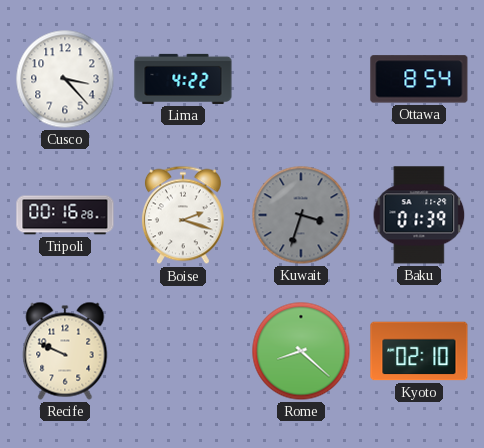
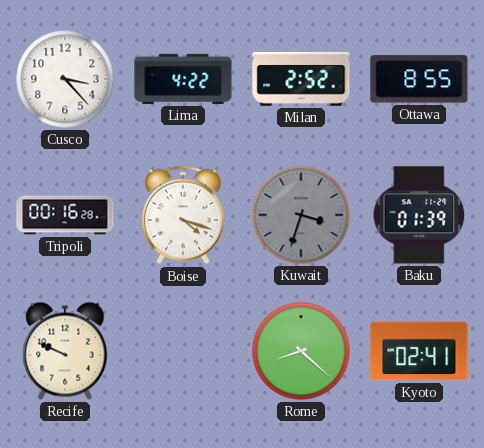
Milan: none -> 2:52 (301, 79)
Ottawa: 8:54 -> 8:55 (419, 79)
Boise: 2:18 -> 4:18 (183, 215)
Kyoto: 02:10 -> 02:41 (419, 351)
